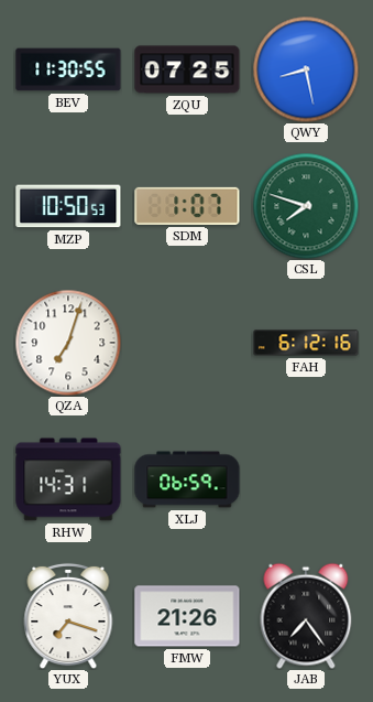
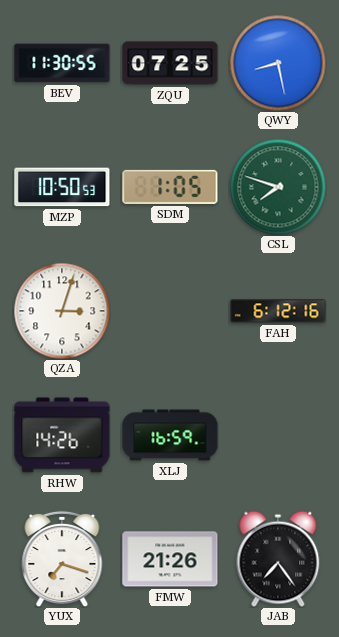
SDM: 1:07 -> 1:05 (170, 187)
QZA: 7:03 -> 3:03 (62, 311)
RHW: 14:31 -> 14:26 (62, 435)
XLJ: 06:59 -> 16:59 (170, 435)
